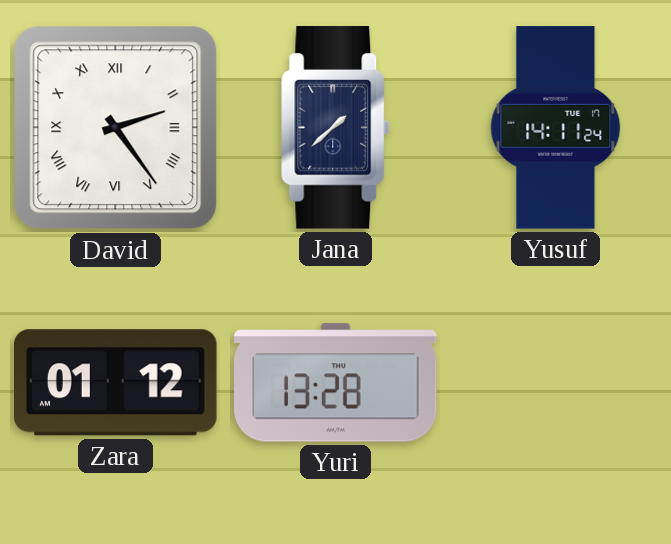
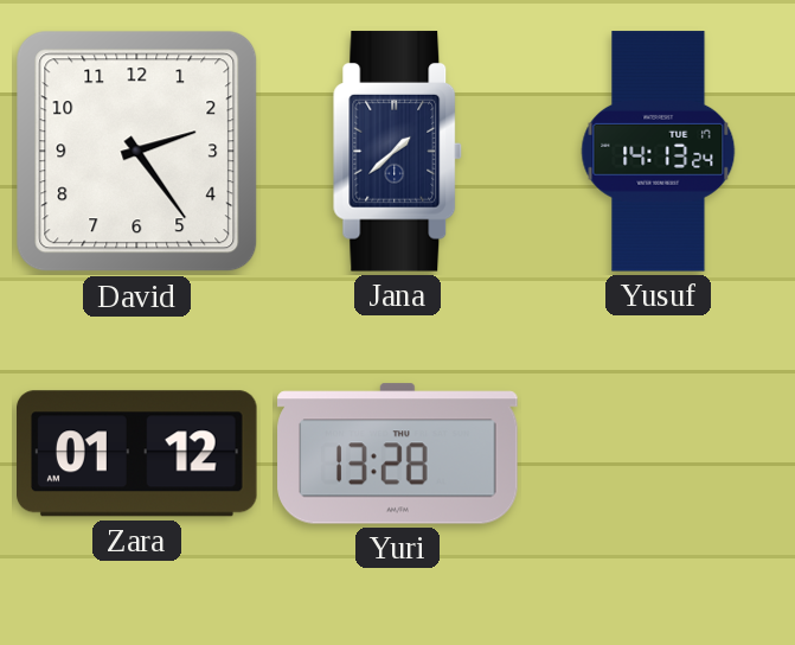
David numerals: Roman -> Arabic (137, 152)
Yusuf: 14:11 -> 14:13 (659, 152)
